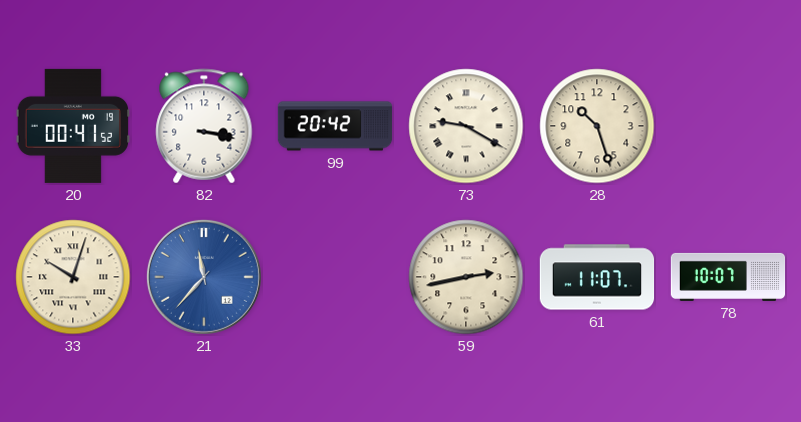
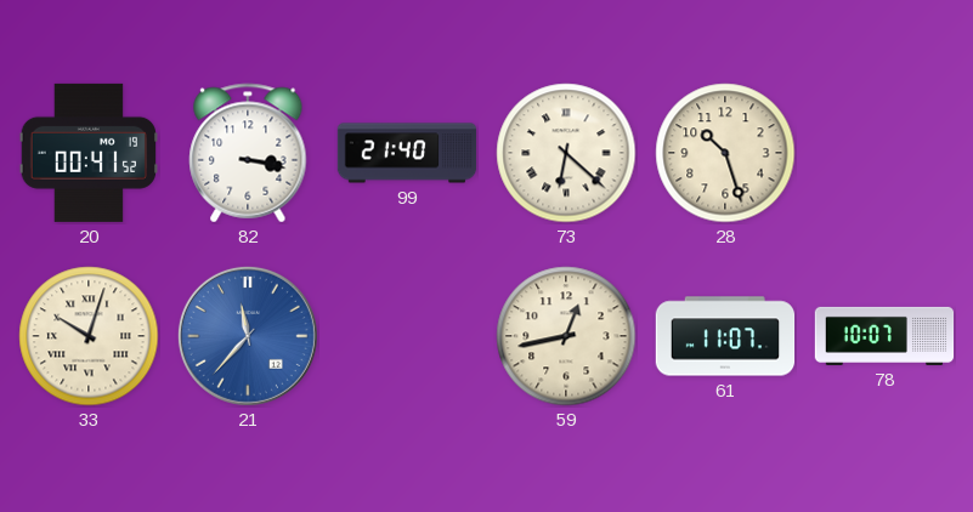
99: 20:42 -> 21:40 (407, 153)
73: 9:20 -> 6:22 (566, 153)
59: 2:43 -> 12:43 (566, 336)
